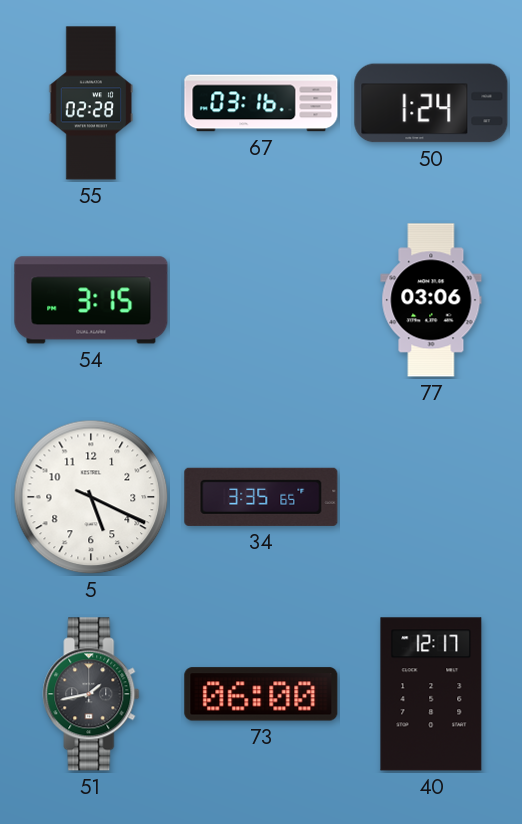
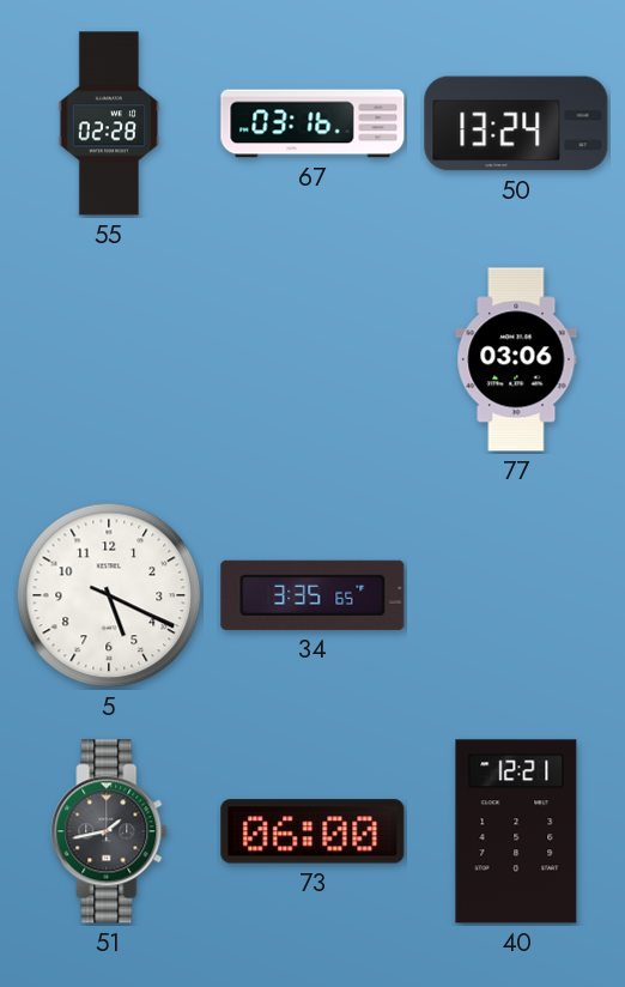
50: 1:24 -> 13:24 (516, 123)
54: 3:15 -> none (91, 300)
40: 12:17 -> 12:21 (516, 831)
